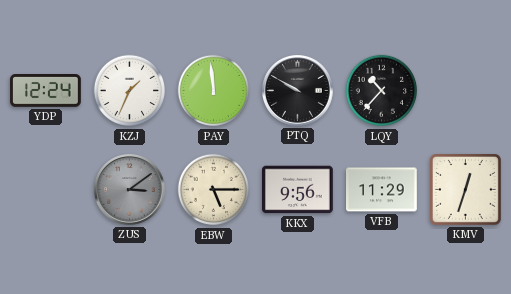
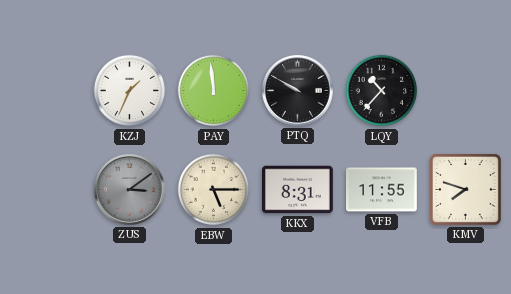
YDP: 12:24 -> none (46, 91)
KKX: 9:56 -> 8:31 (298, 190)
VFB: 11:29 -> 11:55 (382, 190)
KMV: 12:33 -> 7:48 (465, 189)
